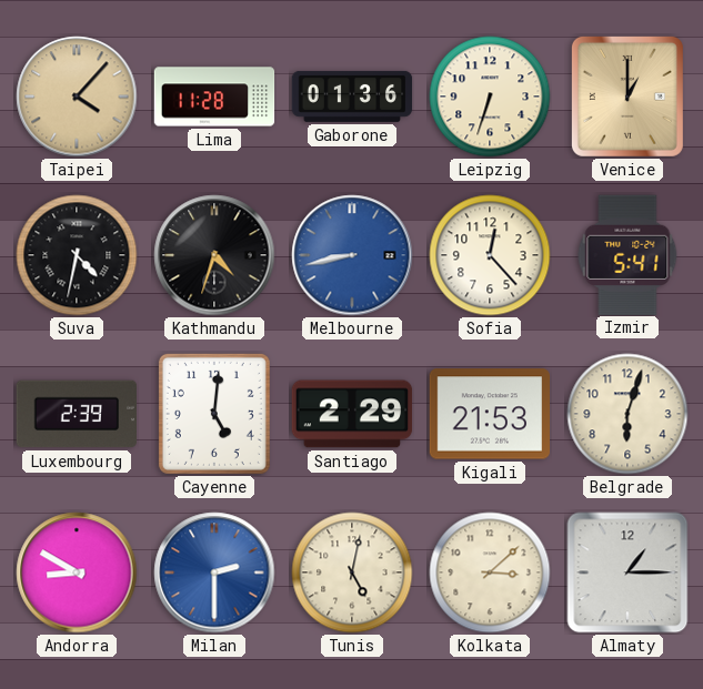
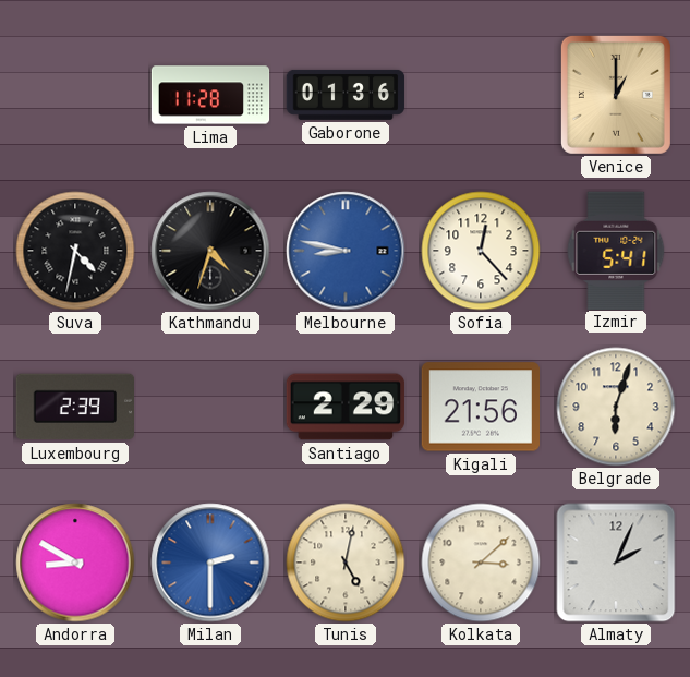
Taipei: 4:07 -> none (77, 97)
Leipzig: 6:33 -> none (490, 97)
Melbourne: 8:43 -> 8:47 (346, 251)
Cayenne: 5:01 -> none (214, 414)
Kigali: 21:53 -> 21:56 (481, 407)
Almaty: 1:15 -> 2:04 (616, 563)
